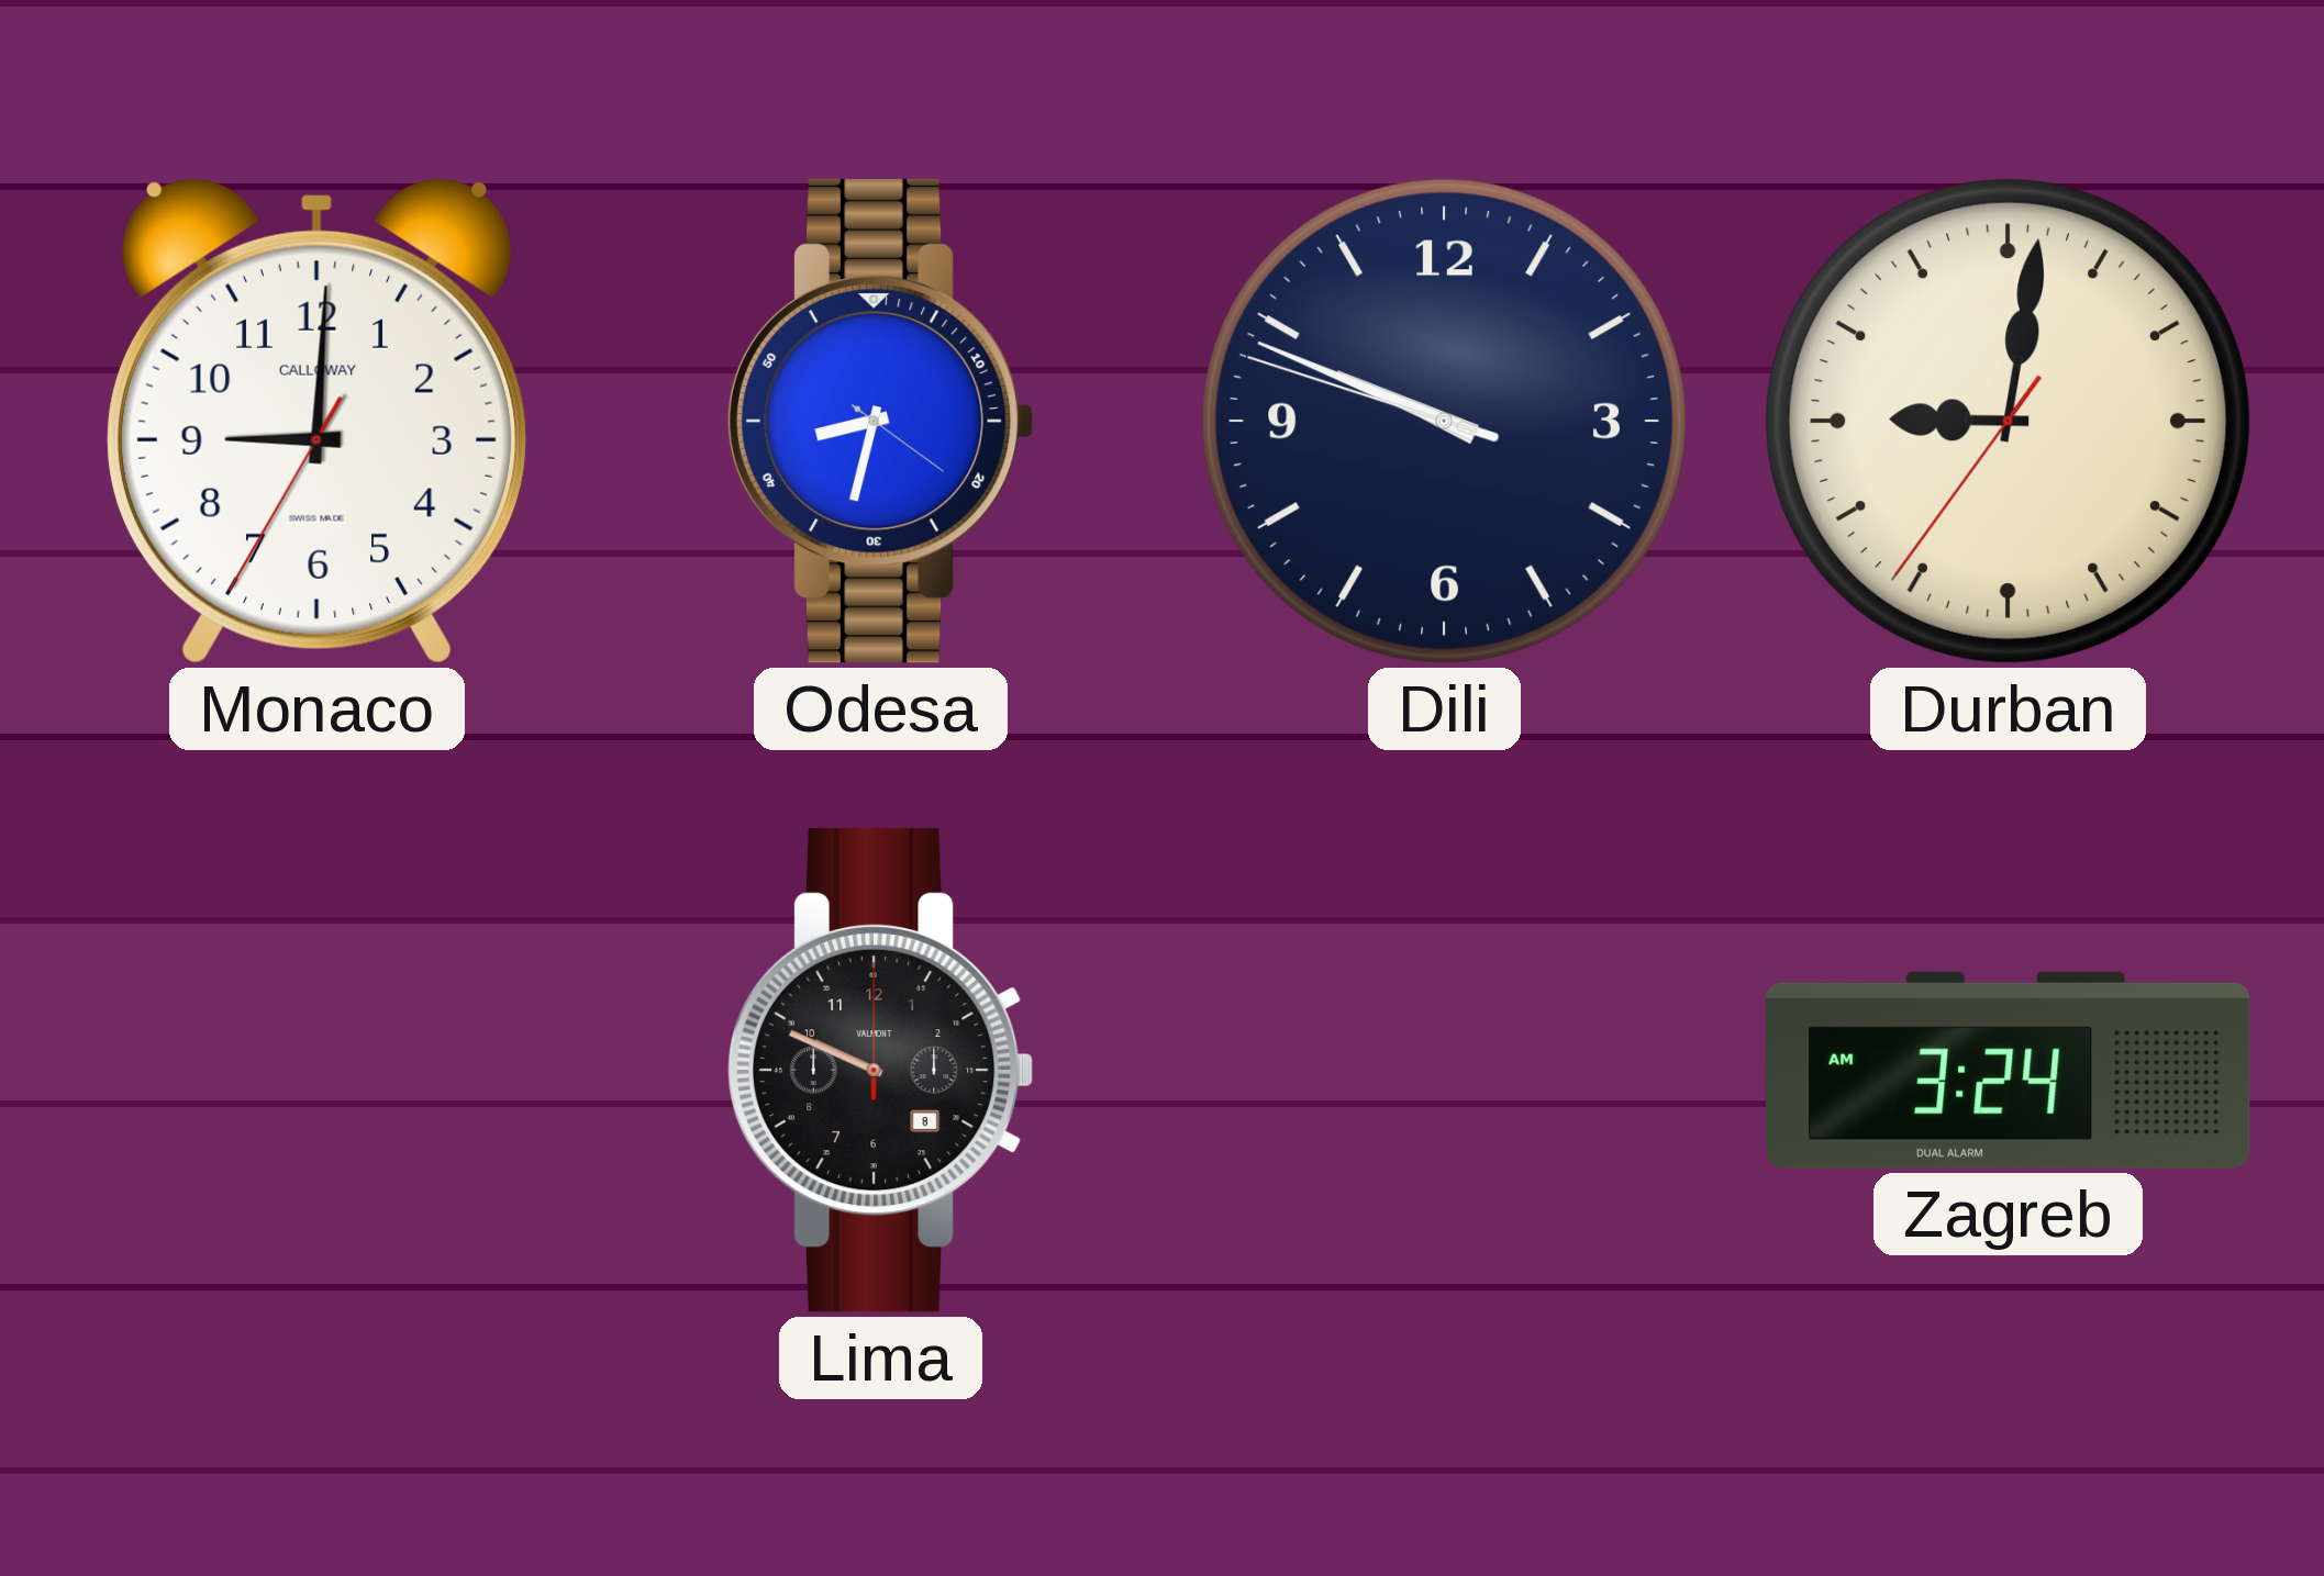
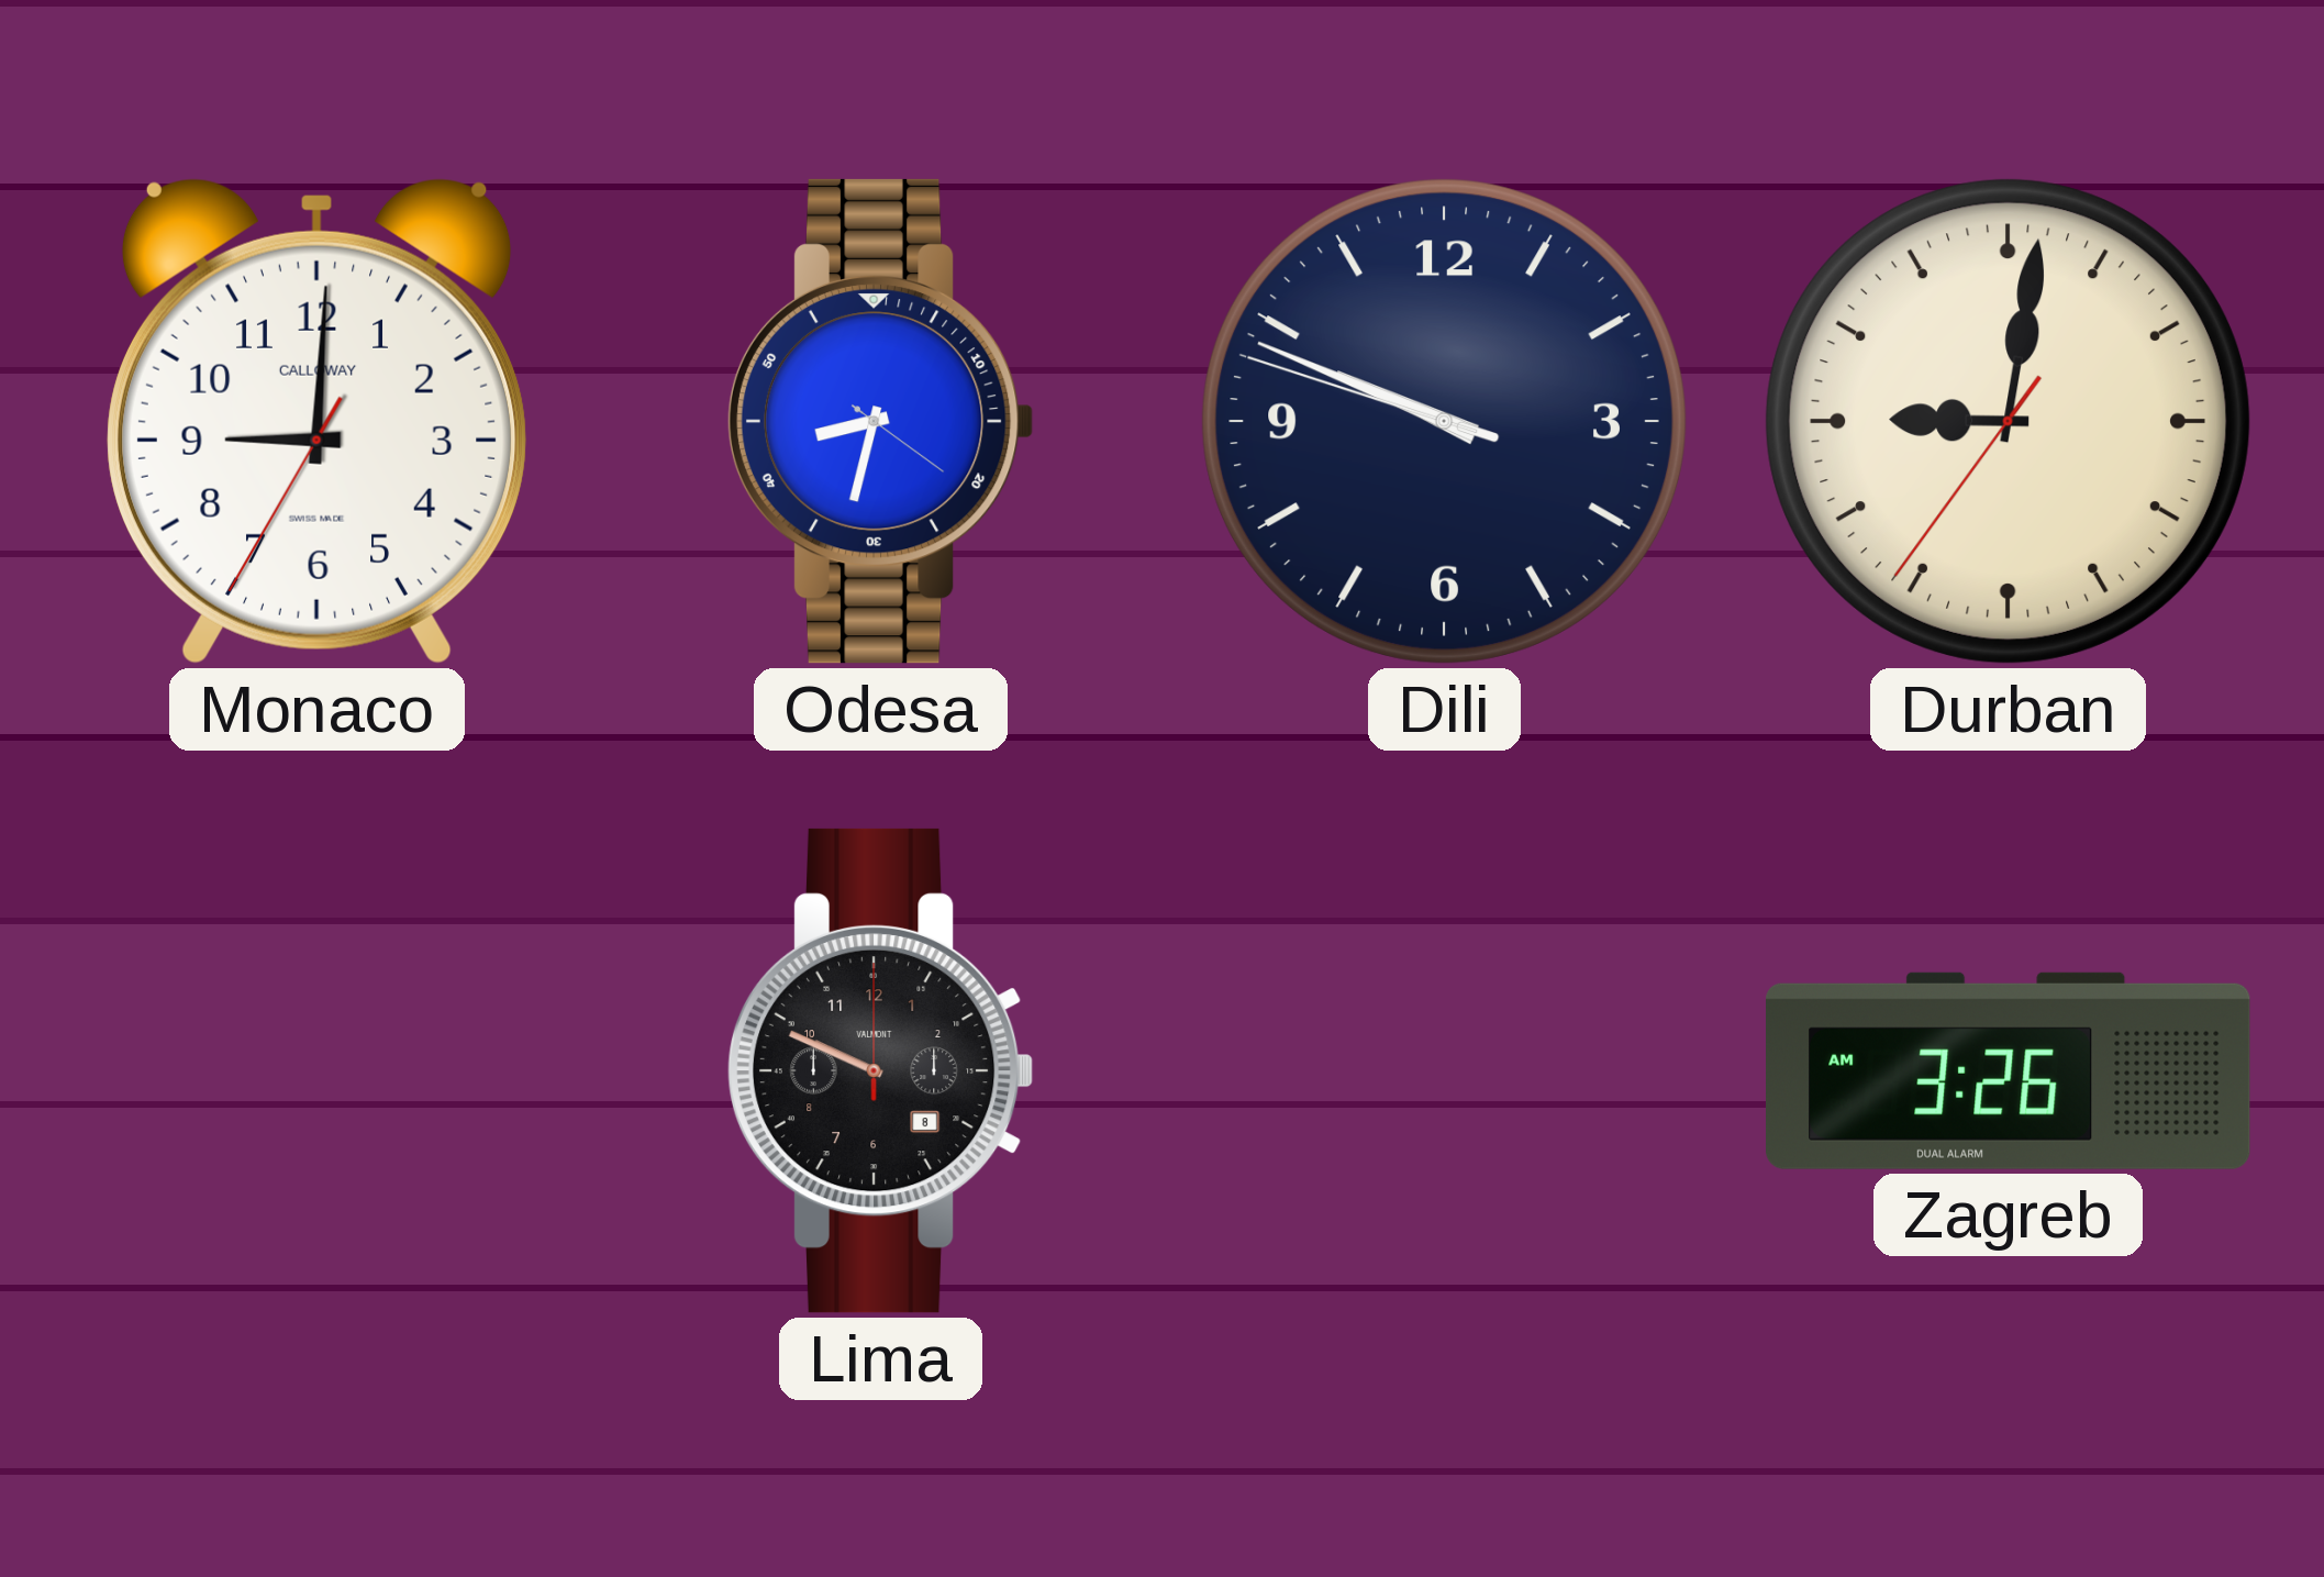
Zagreb: 3:24 -> 3:26 (2009, 1070)
